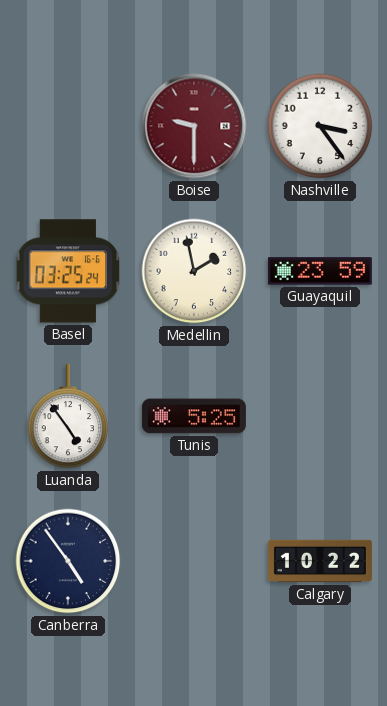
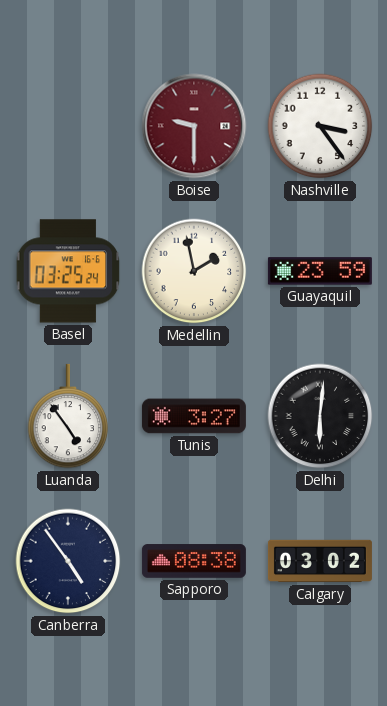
Tunis: 5:25 -> 3:27 (194, 416)
Delhi: none -> 6:01 (320, 416)
Sapporo: none -> 08:38 (194, 561)
Calgary: 10:22 -> 03:02 (320, 561)
